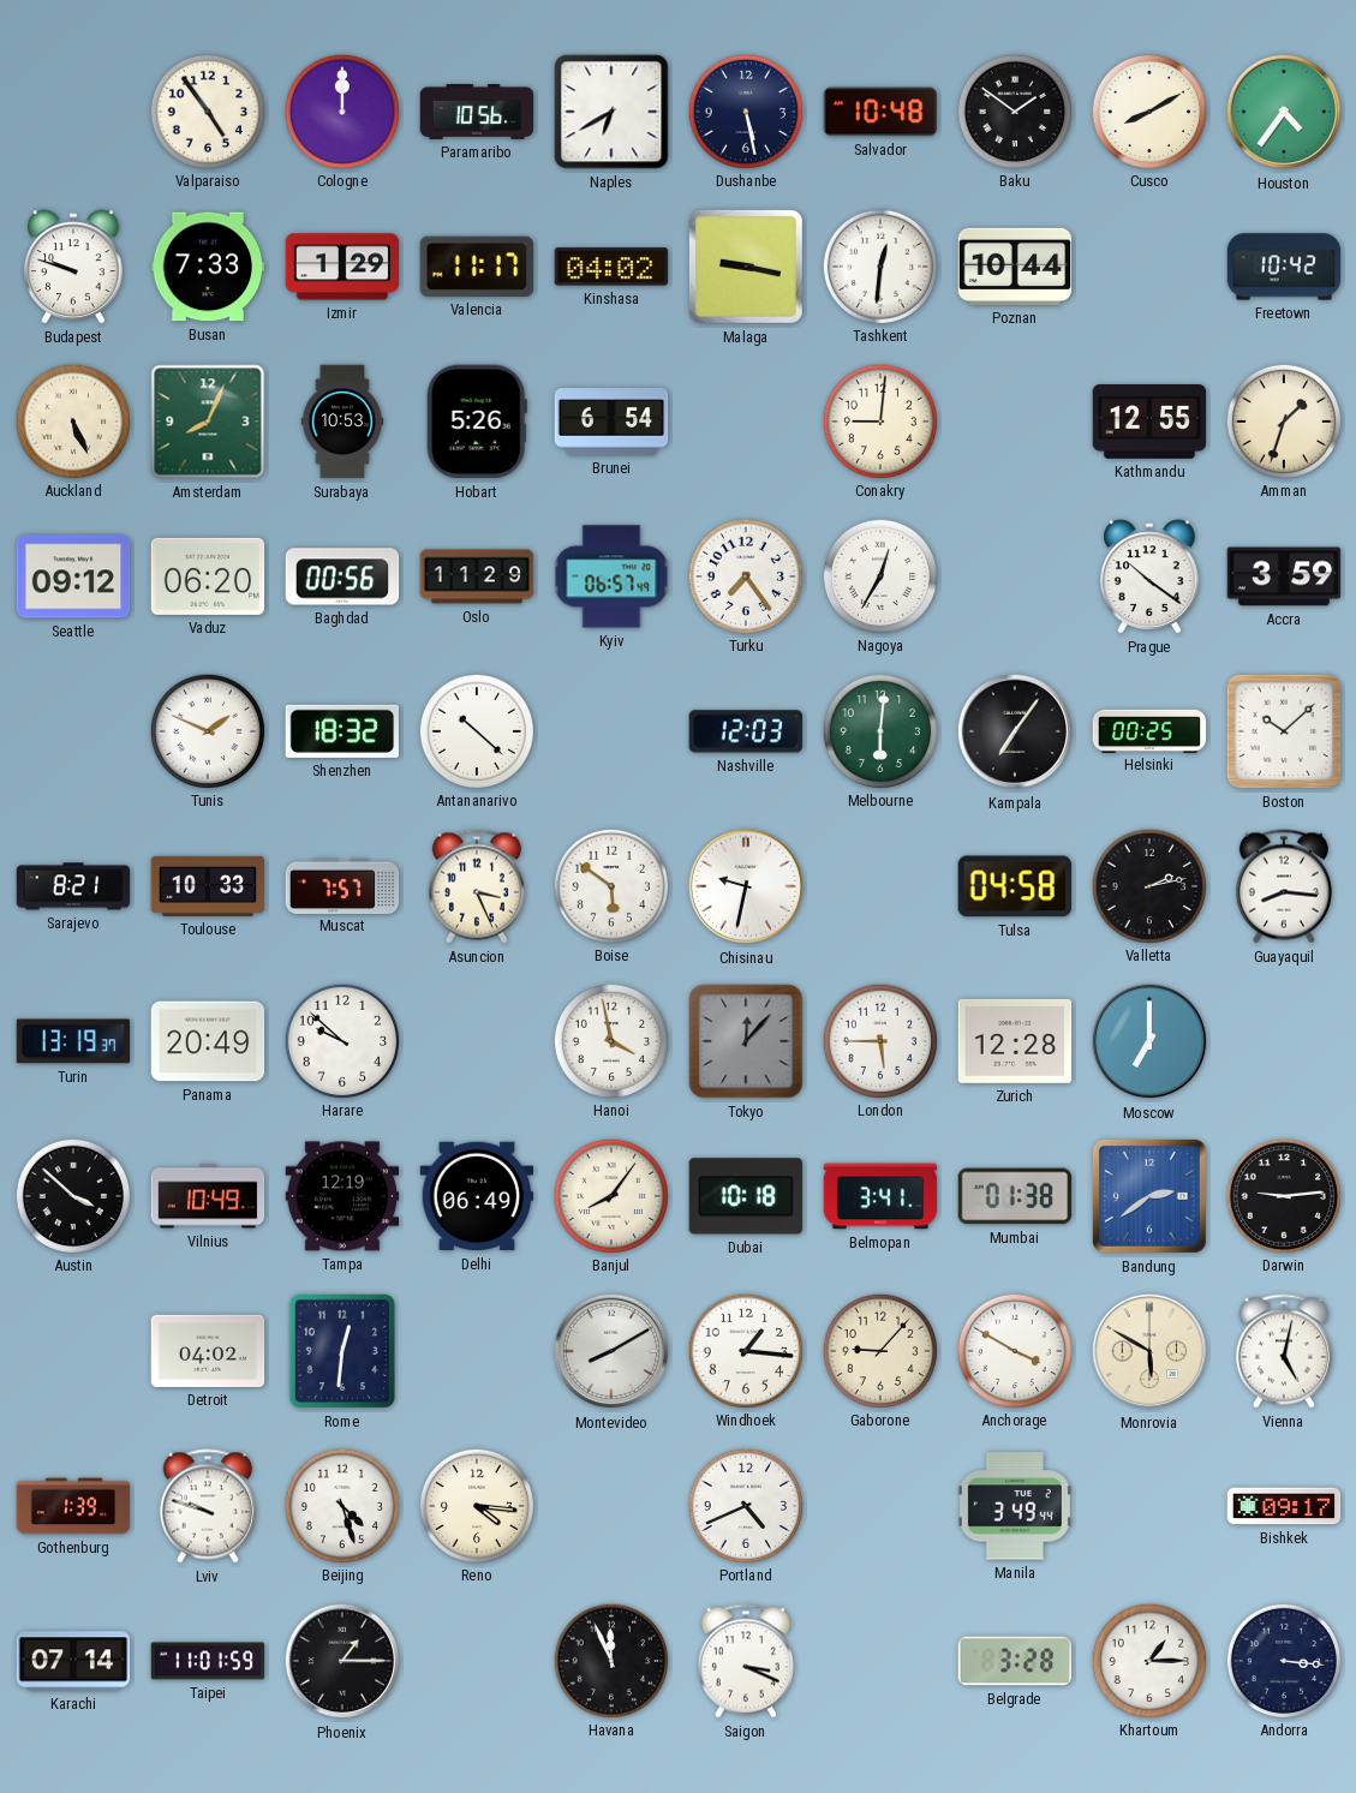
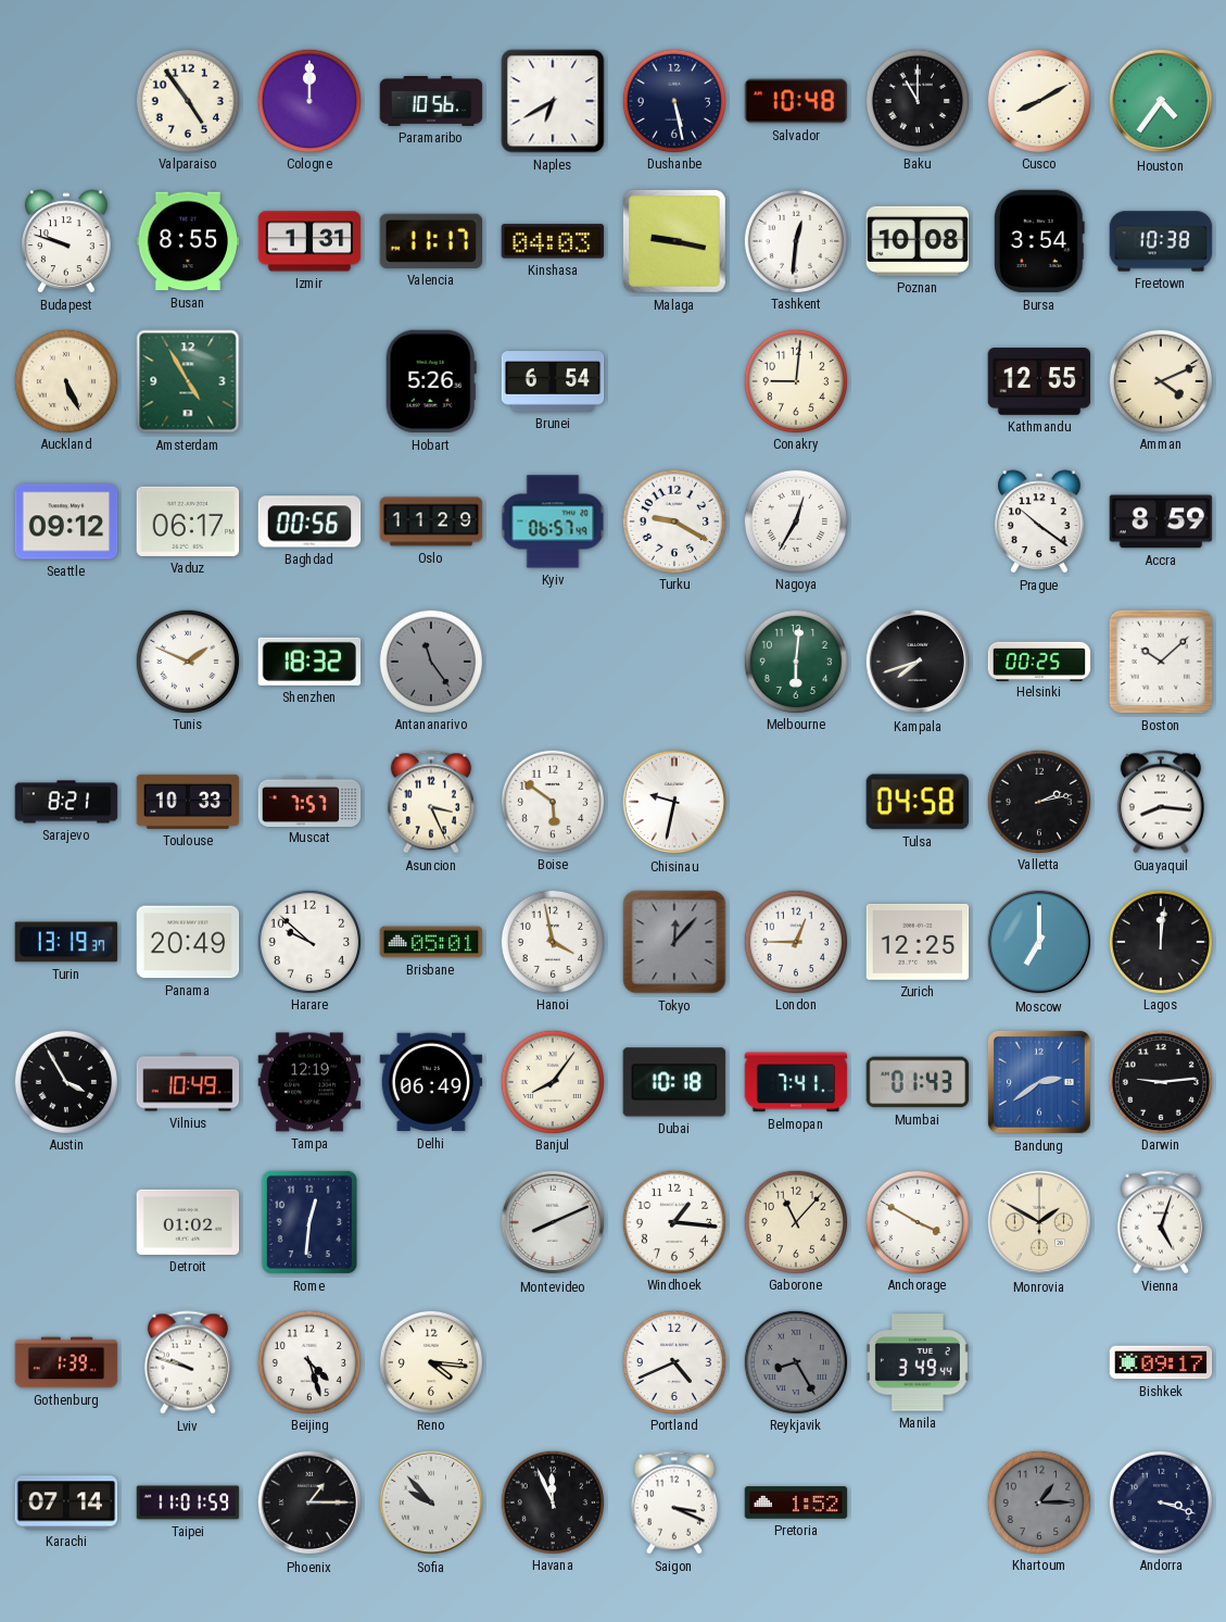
Baku: 1:51 -> 11:00 (917, 100)
Busan: 7:33 -> 8:55 (188, 241)
Izmir: 1:29 -> 1:31 (309, 241)
Kinshasa: 04:02 -> 04:03 (553, 241)
Poznan: 10:44 -> 10:08 (918, 241)
Bursa: none -> 3:54 (1039, 241)
Freetown: 10:42 -> 10:38 (1161, 241)
Amsterdam: 8:04 -> 4:55 (188, 381)
Surabaya: 10:53 -> none (342, 422)
Amman: 1:33 -> 4:11 (1160, 380)
Vaduz: 06:20 -> 06:17 (188, 521)
Turku: 7:24 -> 9:20 (673, 520)
Accra: 3:59 -> 8:59 (1161, 521)
Antananarivo: 10:22 -> 11:24 (430, 661)
Antananarivo dial: white -> grey (430, 661)
Nashville: 12:03 -> none (746, 731)
Kampala: 7:06 -> 7:42 (918, 662)
Brisbane: none -> 05:01 (431, 942)
London: 5:45 -> 12:45 (795, 941)
Zurich: 12:28 -> 12:25 (918, 942)
Lagos: none -> 12:01 (1160, 941)
Austin: 3:52 -> 3:55 (65, 1081)
Belmopan: 3:41 -> 7:41 (796, 1082)
Mumbai: 01:38 -> 01:43 (918, 1082)
Detroit: 04:02 -> 01:02 (188, 1222)
Montevideo: 8:10 -> 8:11 (553, 1222)
Gaborone: 9:07 -> 11:07 (795, 1221)
Monrovia: 5:50 -> 1:50 (1039, 1222)
Vienna: 5:02 -> 5:03 (1161, 1222)
Reykjavik: none -> 8:25 (795, 1361)
Sofia: none -> 9:53 (431, 1502)
Pretoria: none -> 1:52 (796, 1502)
Belgrade: 3:28 -> none (1015, 1661)
Khartoum dial: white -> grey (1038, 1501)
Andorra: 3:16 -> 3:18 (1160, 1501)
